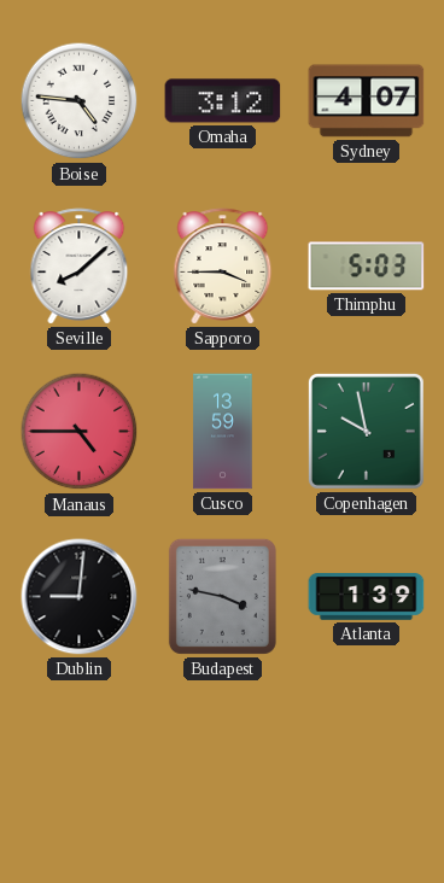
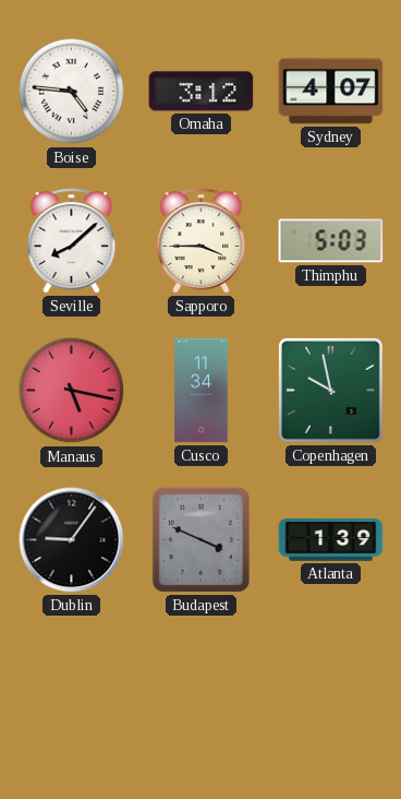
Manaus: 4:45 -> 5:17 (72, 391)
Cusco: 13:59 -> 11:34 (202, 391)
Dublin: 9:01 -> 9:06 (72, 540)
Budapest: 3:47 -> 3:49 (200, 539)
